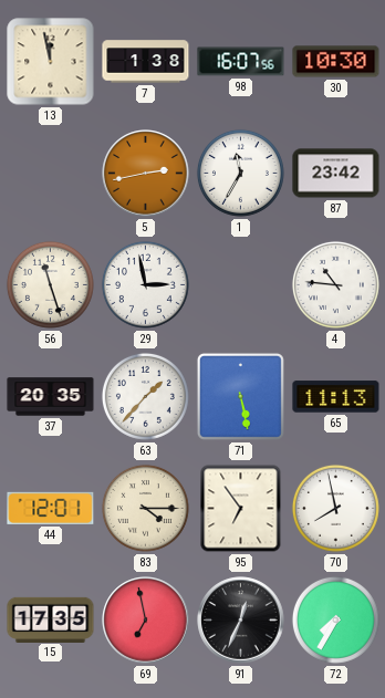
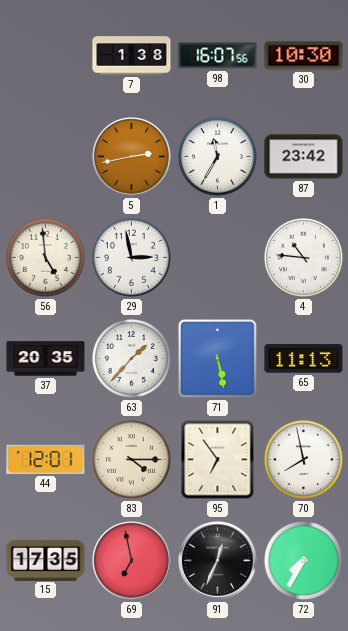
13: 11:58 -> none (51, 62)
56: 11:27 -> 4:59 (45, 257)
